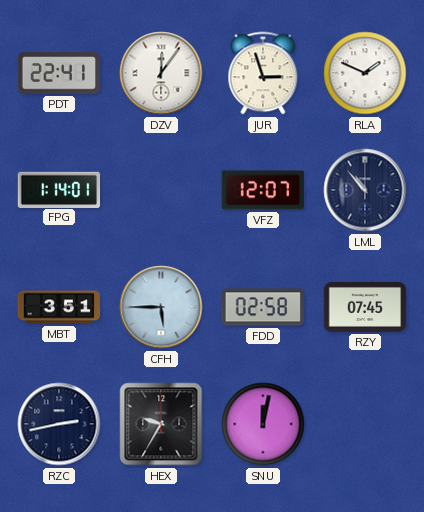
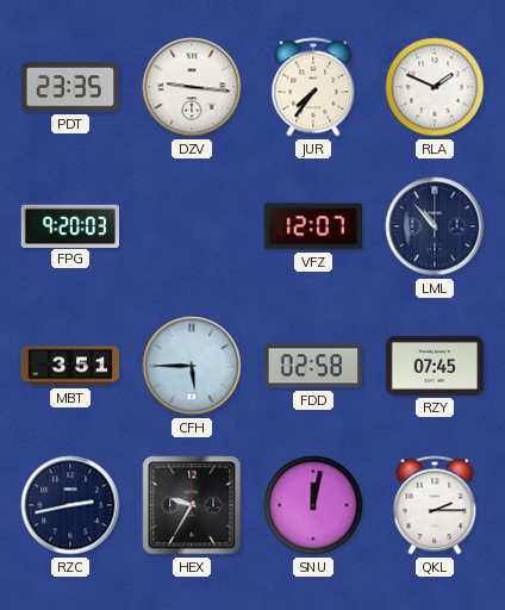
PDT: 22:41 -> 23:35 (70, 87)
DZV: 12:06 -> 9:16 (192, 87)
JUR: 2:57 -> 7:36 (313, 87)
FPG: 1:14 -> 9:20 (70, 225)
QKL: none -> 2:15 (435, 505)
